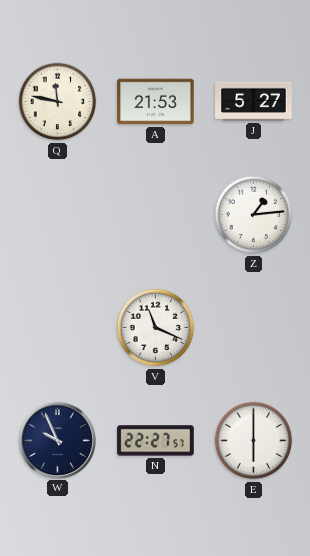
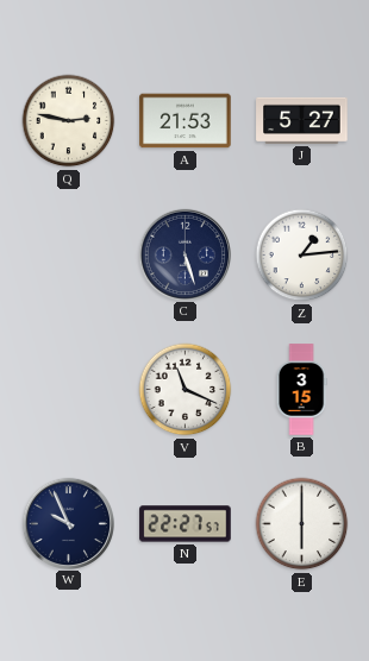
Q: 11:47 -> 2:47 (69, 121)
C: none -> 5:27 (185, 254)
B: none -> 3:15 (301, 390)
